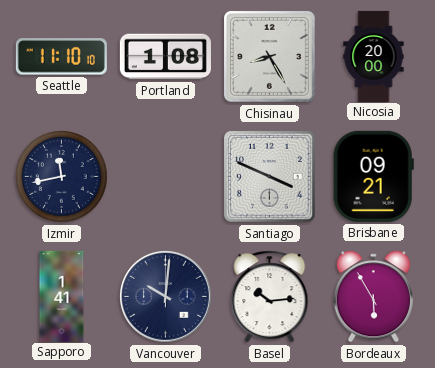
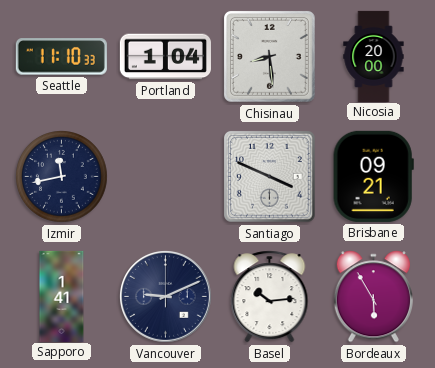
Seattle: 11:10:10 -> 11:10:33 (61, 57)
Portland: 1:08 -> 1:04 (165, 57)
Chisinau: 8:25 -> 8:29 (269, 56)
Vancouver: 10:01 -> 9:11 (165, 296)
